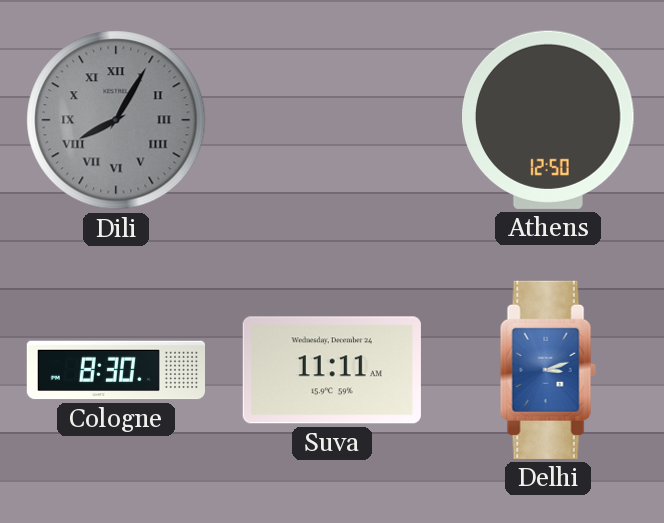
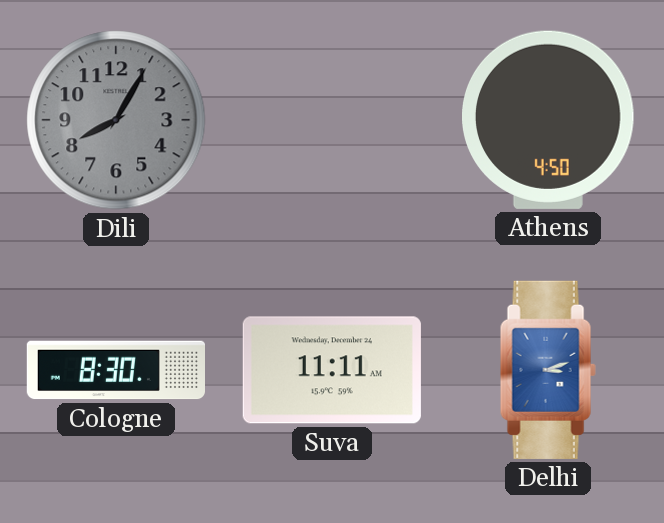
Dili numerals: Roman -> Arabic (116, 120)
Athens: 12:50 -> 4:50 (548, 120)
